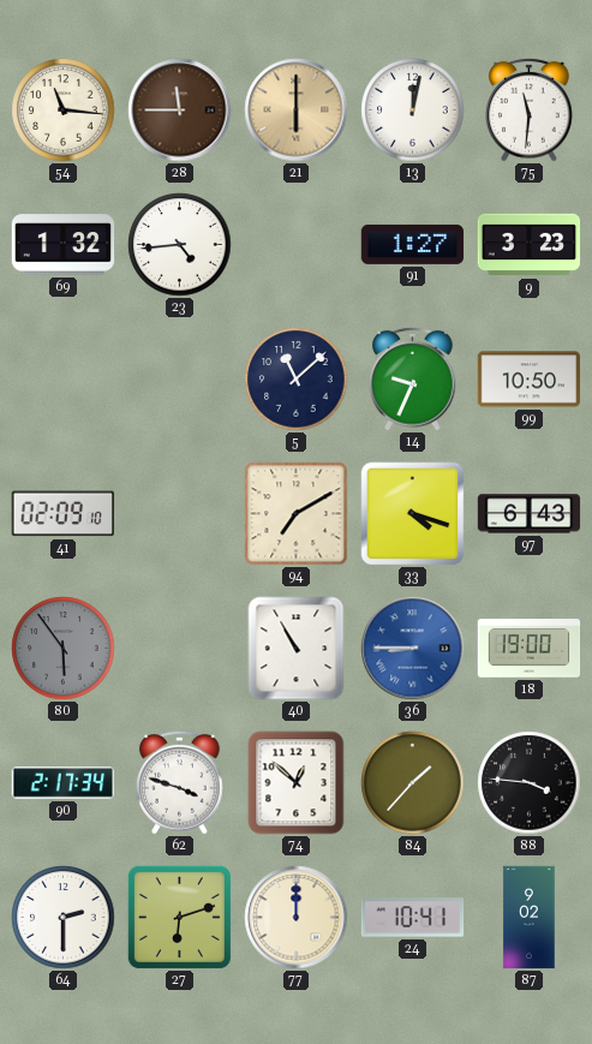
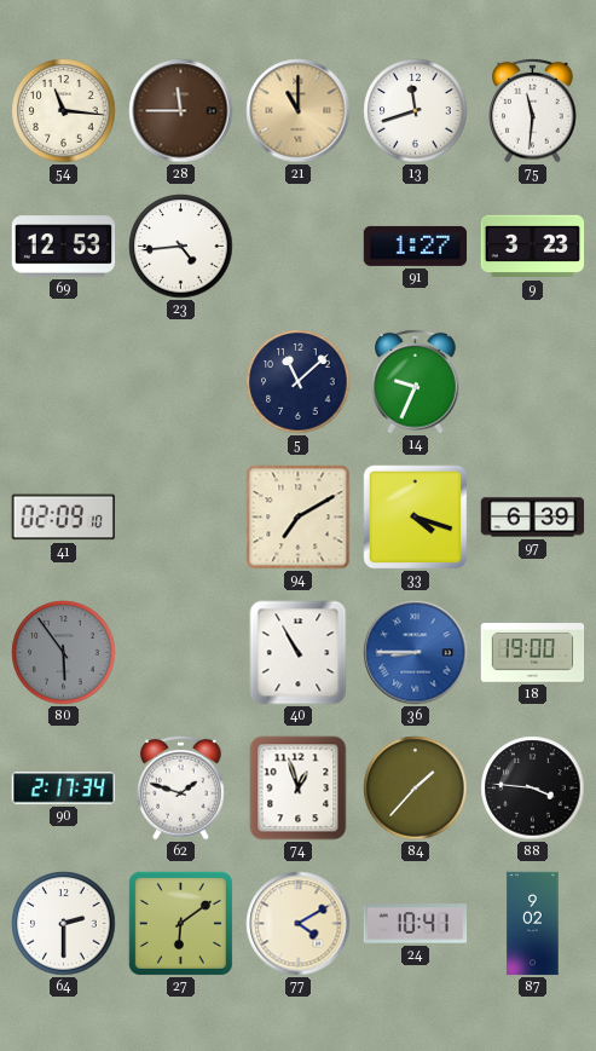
21: 6:00 -> 11:00 (299, 111)
13: 12:02 -> 11:42 (416, 111)
69: 1:32 -> 12:53 (64, 247)
99: 10:50 -> none (530, 380)
97: 6:43 -> 6:39 (533, 518)
62: 3:48 -> 1:48 (181, 787)
74: 12:52 -> 12:57 (299, 789)
27: 6:12 -> 6:09 (180, 923)
77: 12:00 -> 4:10 (299, 924)
